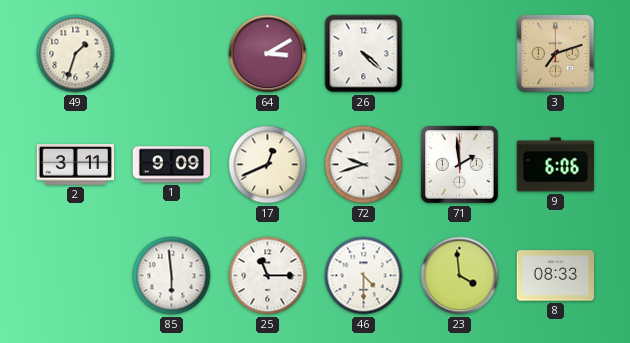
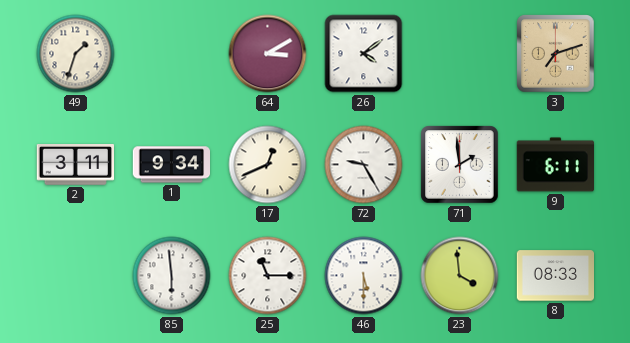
26: 4:22 -> 4:09 (364, 54)
1: 9:09 -> 9:34 (171, 165)
72: 9:42 -> 9:25 (364, 165)
9: 6:06 -> 6:11 (555, 165)
46: 4:30 -> 5:30 (364, 276)
